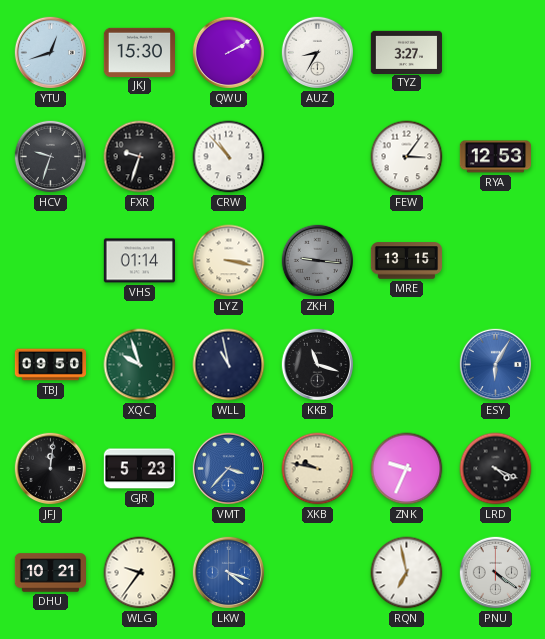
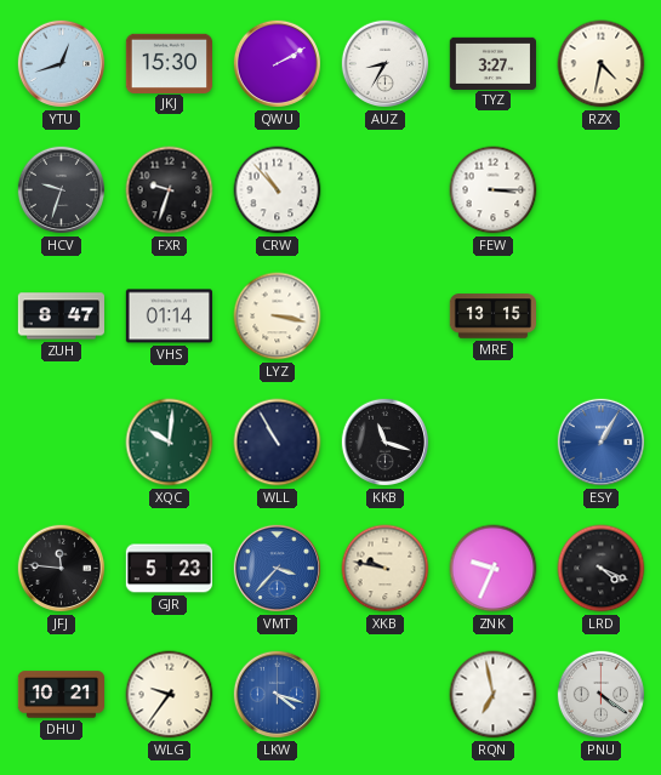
RZX: none -> 4:32 (602, 64)
FEW: 3:06 -> 3:15 (494, 190)
RYA: 12:53 -> none (495, 157)
ZUH: none -> 8:47 (61, 317)
ZKH: 9:16 -> none (317, 261)
TBJ: 09:50 -> none (50, 365)
XQC: 9:57 -> 10:01 (170, 443)
WLL: 10:58 -> 10:55 (278, 443)
ESY: 6:05 -> 1:05 (600, 443)
JFJ: 12:01 -> 11:46 (61, 569)
